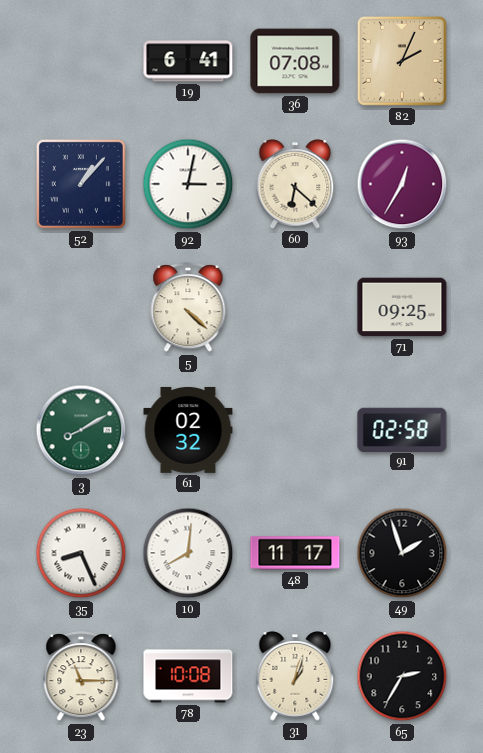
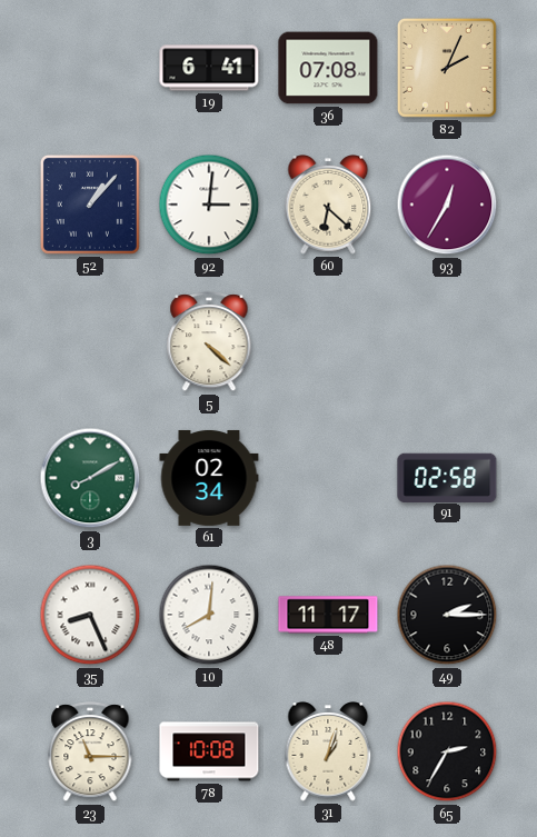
92: 3:02 -> 3:01 (209, 205)
71: 09:25 -> none (402, 307)
61: 02:32 -> 02:34 (209, 478)
49: 1:57 -> 2:15 (447, 615)
